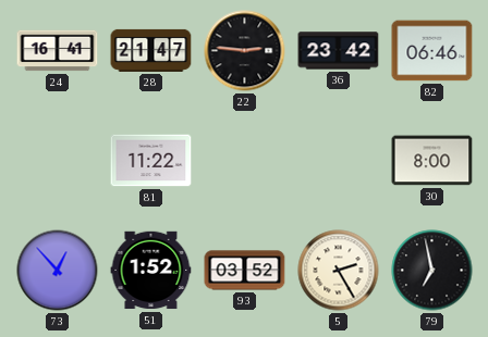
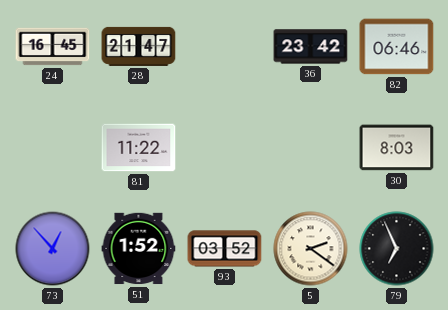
24: 16:41 -> 16:45 (53, 47)
22: 2:46 -> none (245, 51)
30: 8:00 -> 8:03 (397, 148)
5: 2:25 -> 2:21 (311, 249)
79: 6:58 -> 6:56 (397, 249)
